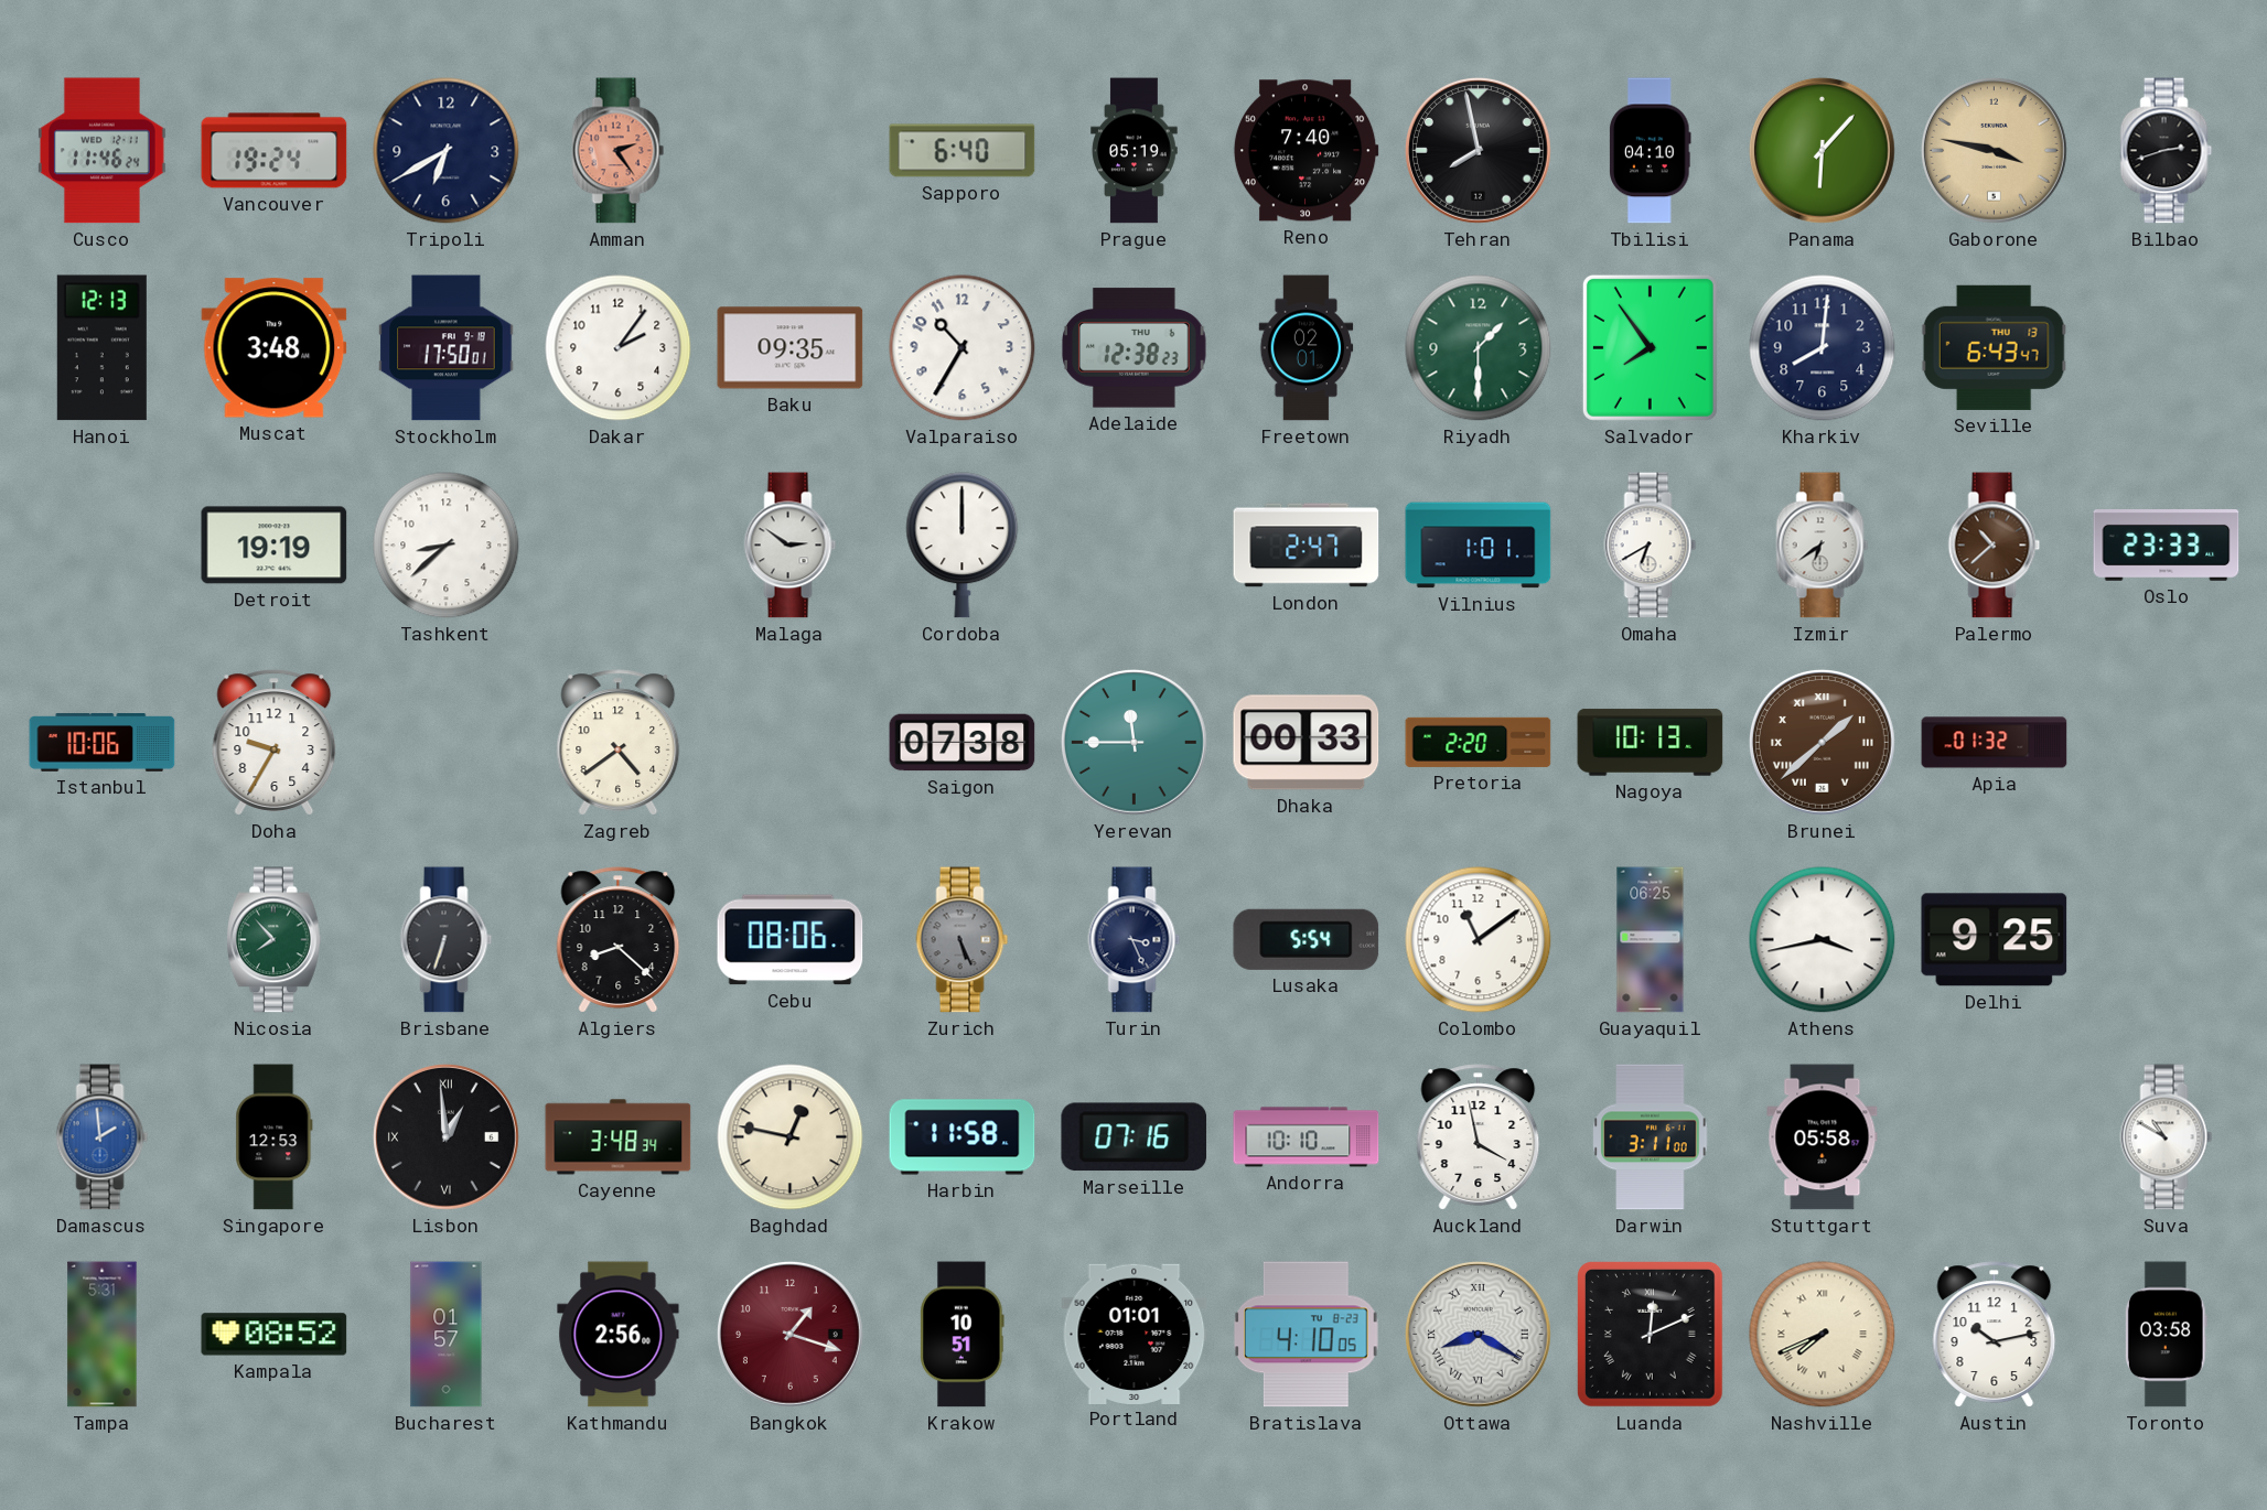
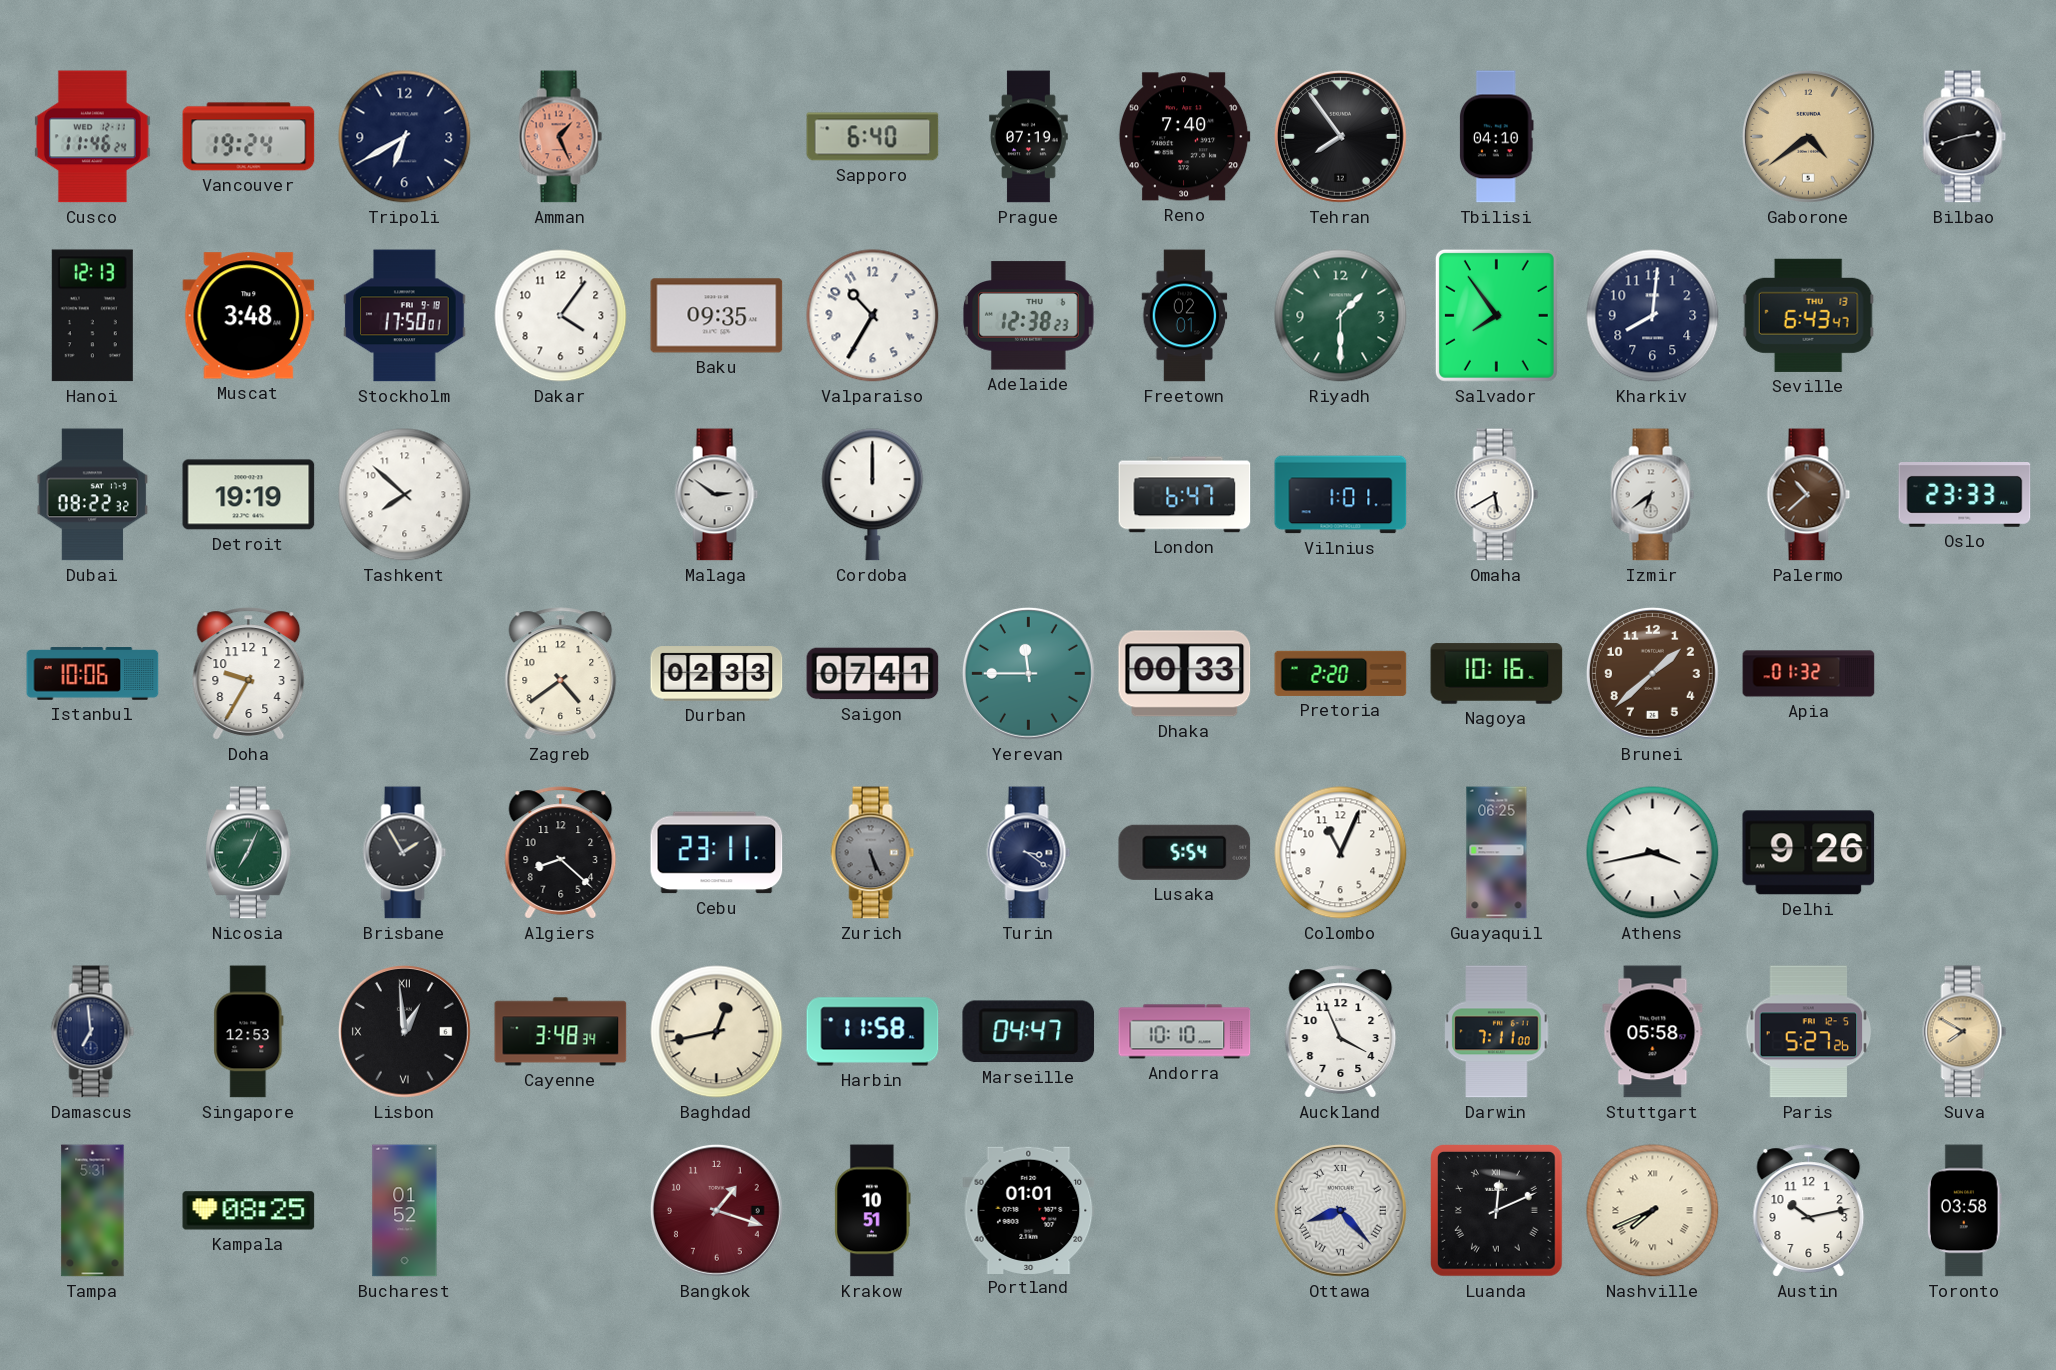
Amman: 2:24 -> 1:26 (561, 137)
Prague: 05:19 -> 07:19 (1029, 137)
Tehran: 7:58 -> 7:54 (1340, 136)
Panama: 6:07 -> none (1822, 150)
Gaborone: 3:47 -> 4:39 (1808, 136)
Dakar: 2:06 -> 4:06 (561, 316)
Dubai: none -> 08:22 (93, 495)
Tashkent: 8:38 -> 7:52 (405, 495)
London: 2:47 -> 6:47 (1185, 495)
Omaha: 6:40 -> 5:40 (1497, 495)
Durban: none -> 02:33 (717, 674)
Saigon: 07:38 -> 07:41 (873, 674)
Nagoya: 10:13 -> 10:16 (1497, 674)
Brunei numerals: Roman -> Arabic (1652, 673)
Nicosia: 7:53 -> 7:04 (249, 853)
Brisbane: 6:33 -> 1:55 (405, 853)
Cebu: 08:06 -> 23:11 (717, 853)
Turin: 3:26 -> 3:21 (1029, 853)
Colombo: 11:09 -> 11:04 (1341, 853)
Delhi: 9:25 -> 9:26 (1809, 853)
Damascus: 1:59 -> 6:59 (93, 1032)
Damascus dial: blue -> navy (93, 1032)
Baghdad: 12:47 -> 12:43 (717, 1032)
Marseille: 07:16 -> 04:47 (1029, 1032)
Auckland: 3:58 -> 3:56 (1341, 1032)
Darwin: 3:11 -> 7:11 (1497, 1032)
Paris: none -> 5:27 (1809, 1032)
Suva: 10:50 -> 7:50 (1965, 1032)
Suva dial: white -> champagne (1965, 1032)
Kampala: 08:52 -> 08:25 (249, 1211)
Bucharest: 01:57 -> 01:52 (405, 1211)
Kathmandu: 2:56 -> none (619, 1335)
Bratislava: 4:10 -> none (1306, 1335)
Ottawa: 8:20 -> 8:23 (1340, 1210)
